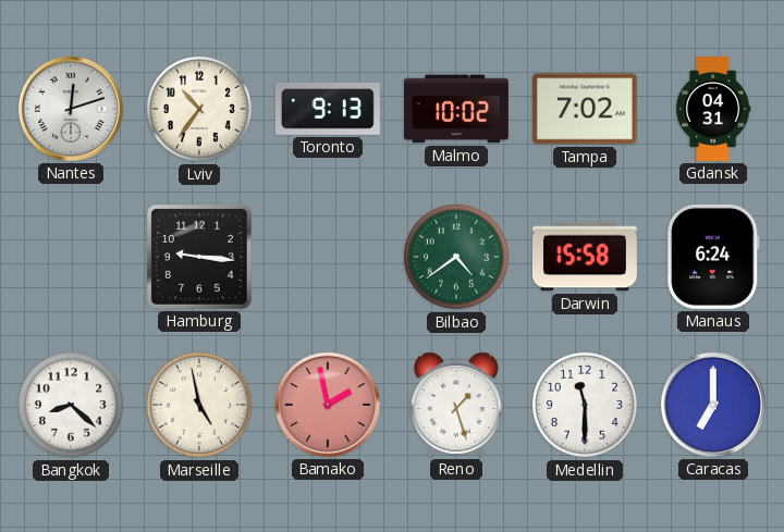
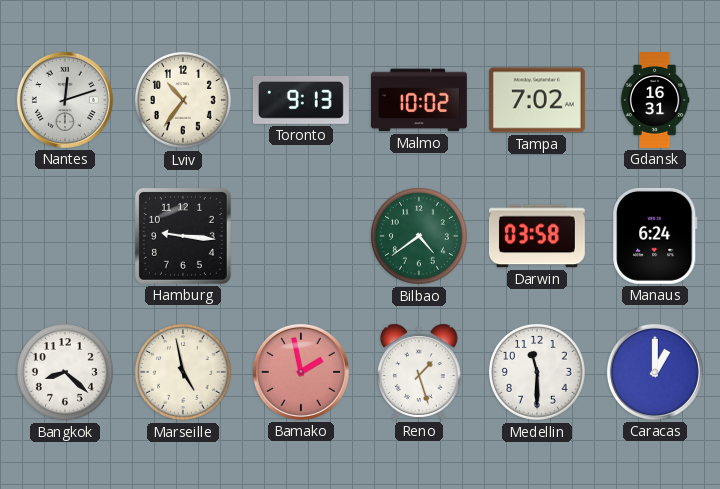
Gdansk: 04:31 -> 16:31 (655, 101)
Darwin: 15:58 -> 03:58 (537, 236)
Caracas: 7:00 -> 1:00 (655, 372)
